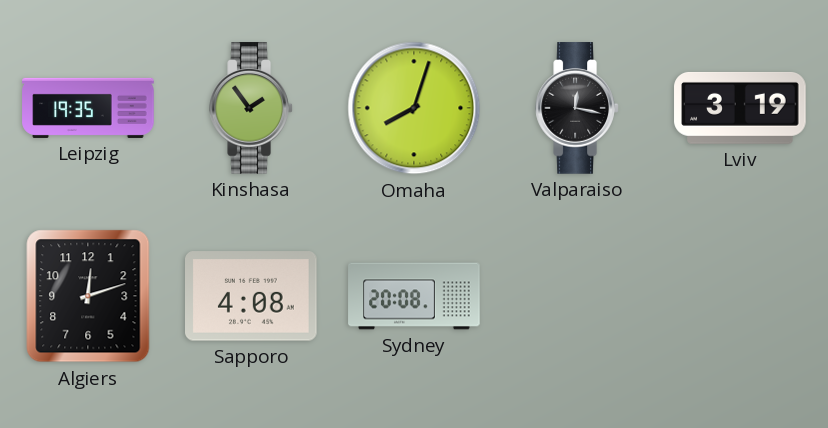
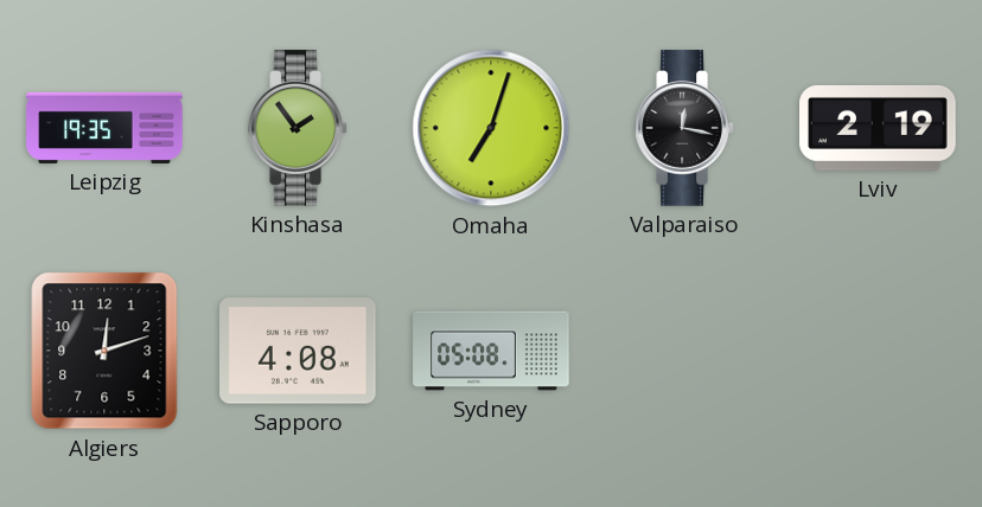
Omaha: 8:03 -> 7:03 (491, 128)
Lviv: 3:19 -> 2:19 (878, 128)
Sydney: 20:08 -> 05:08 (491, 351)
